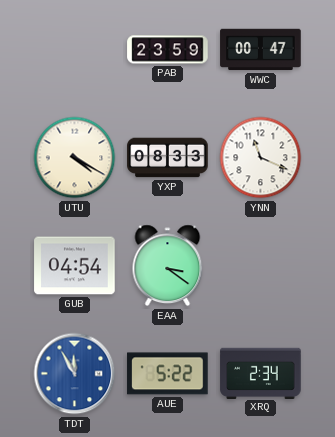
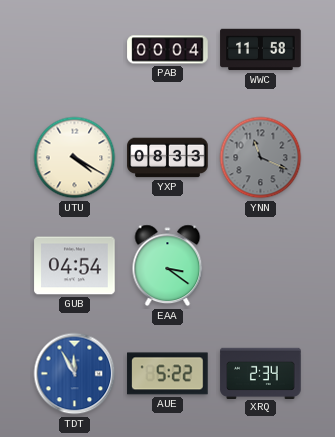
PAB: 23:59 -> 00:04 (168, 50)
WWC: 00:47 -> 11:58 (261, 50)
YNN dial: white -> grey (261, 158)
